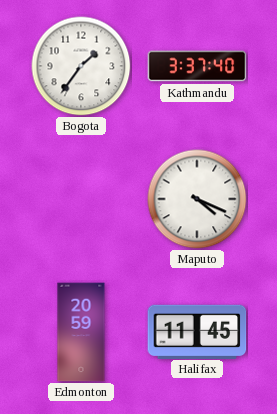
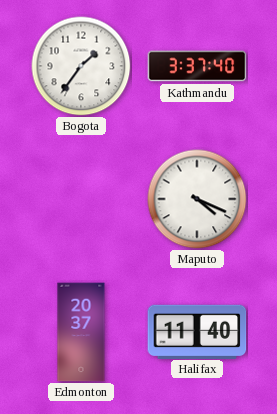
Edmonton: 20:59 -> 20:37 (81, 332)
Halifax: 11:45 -> 11:40 (197, 331)
